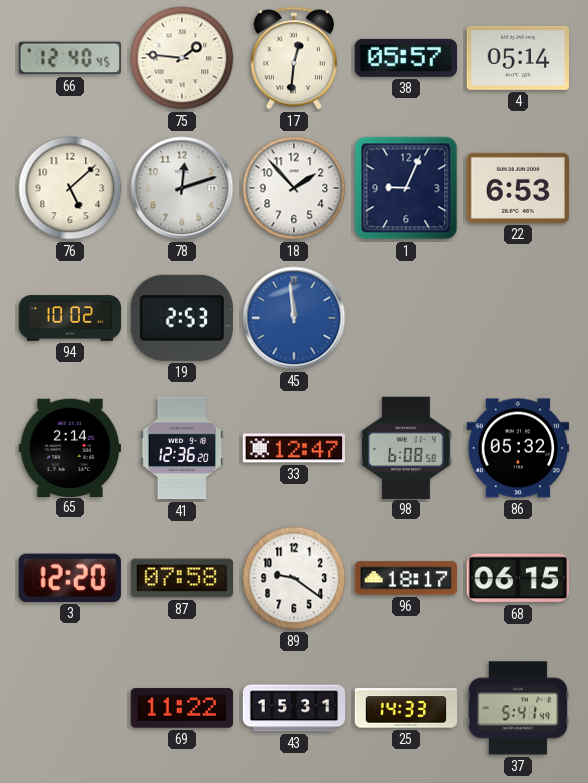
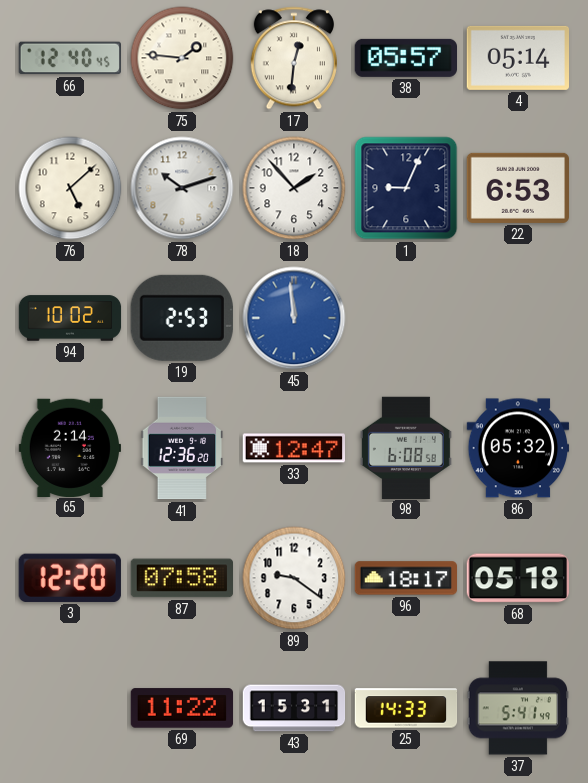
78: 12:12 -> 10:12 (182, 188)
68: 06:15 -> 05:18 (517, 578)
